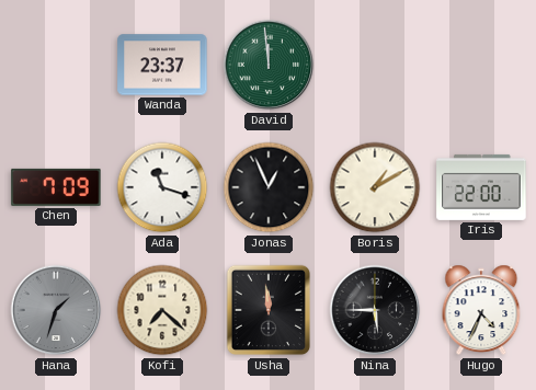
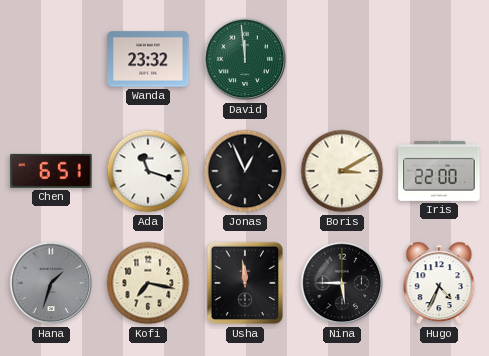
Wanda: 23:37 -> 23:32 (148, 59)
Chen: 7:09 -> 6:51 (51, 171)
Boris: 1:10 -> 3:10 (342, 171)
Kofi: 7:22 -> 7:17 (148, 283)
